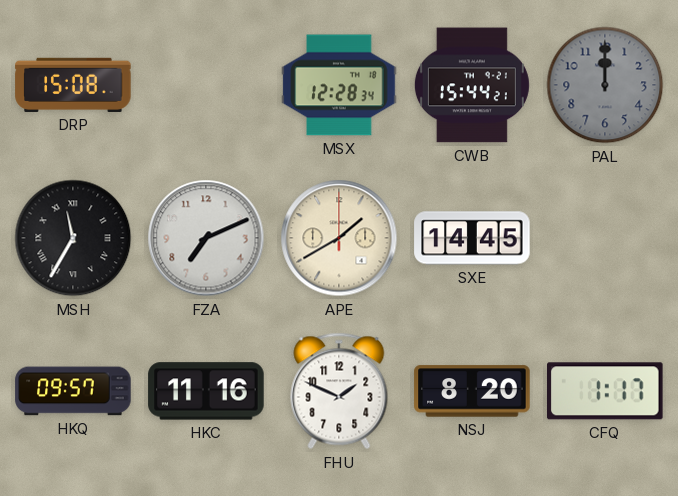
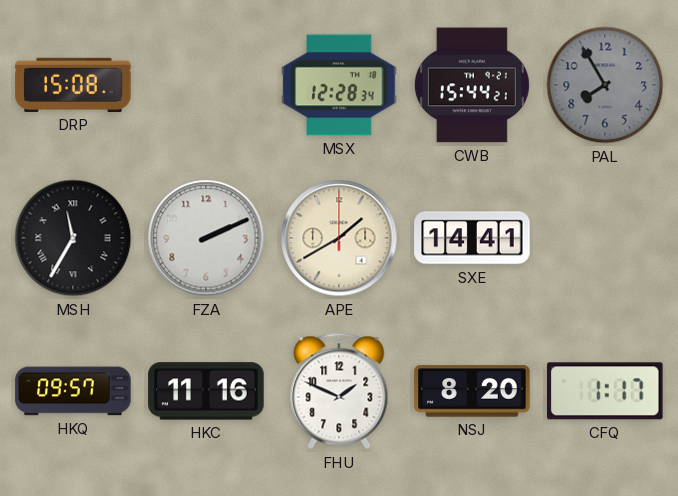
PAL: 12:00 -> 7:55 (605, 85)
FZA: 7:11 -> 2:11 (206, 238)
SXE: 14:45 -> 14:41 (472, 238)
